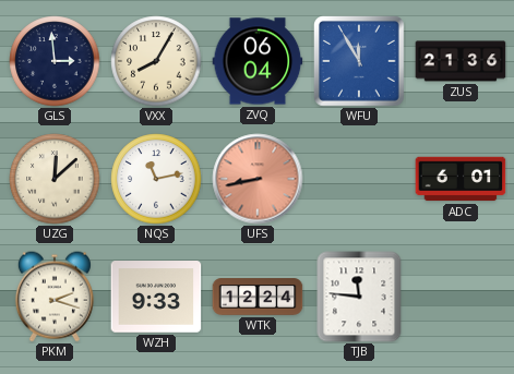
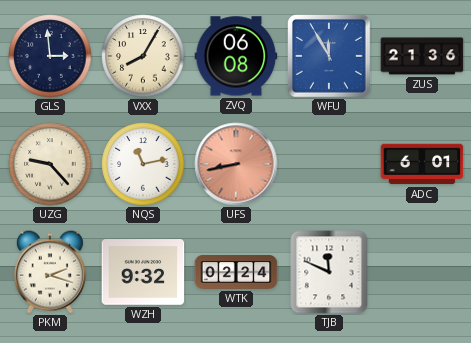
ZVQ: 06:04 -> 06:08 (236, 56)
UZG: 12:08 -> 9:23 (50, 164)
WZH: 9:33 -> 9:32 (143, 272)
WTK: 12:24 -> 02:24 (236, 272)
TJB: 11:46 -> 11:49 (329, 272)
